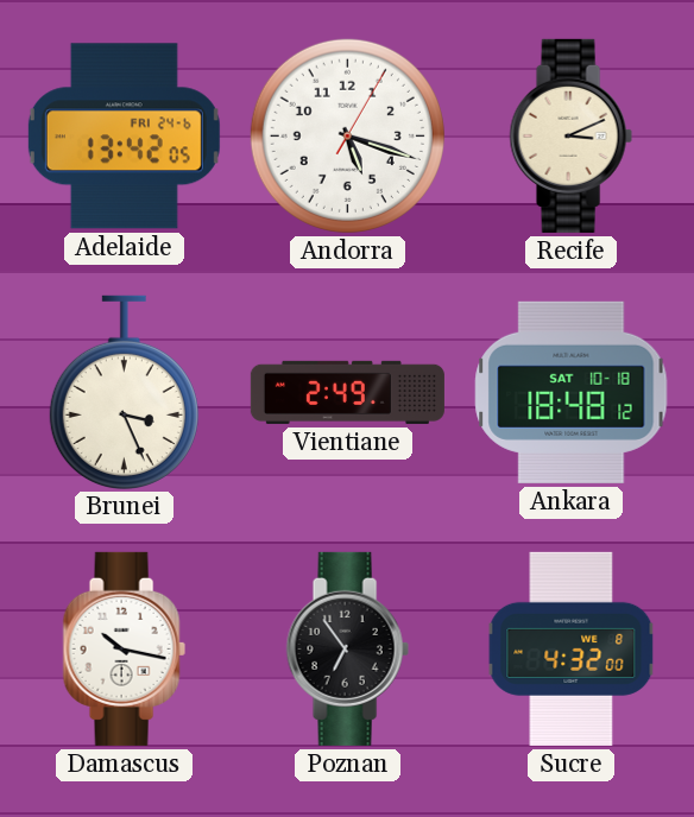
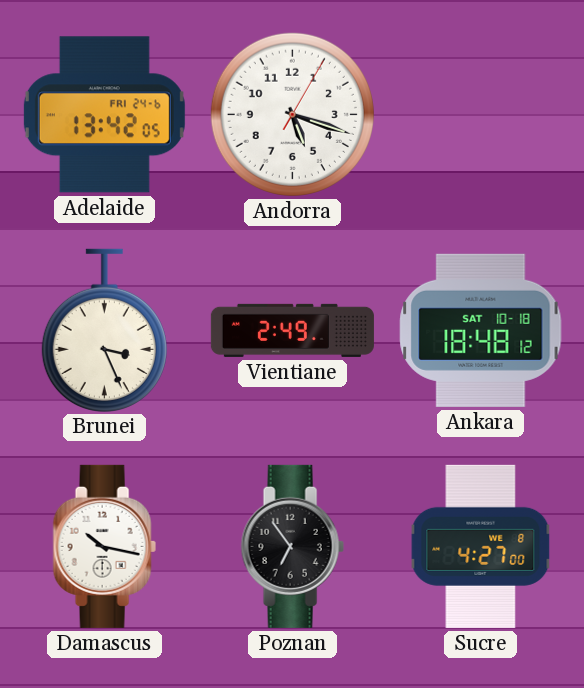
Recife: 3:11 -> none (570, 135)
Sucre: 4:32 -> 4:27 (481, 546)
